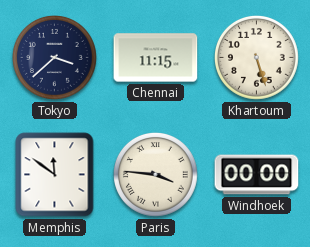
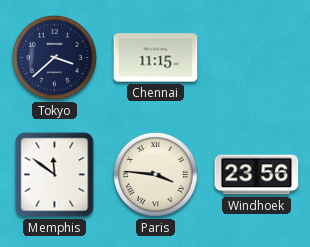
Khartoum: 5:27 -> none (257, 58)
Windhoek: 00:00 -> 23:56 (257, 175)
